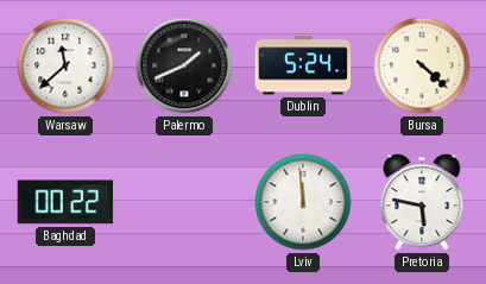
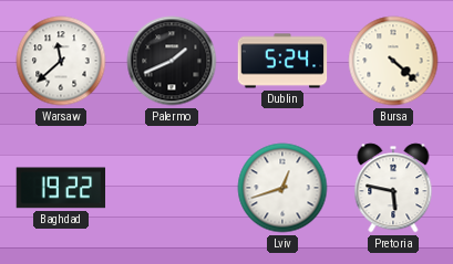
Baghdad: 00:22 -> 19:22 (61, 188)
Lviv: 11:59 -> 12:42 (282, 188)
